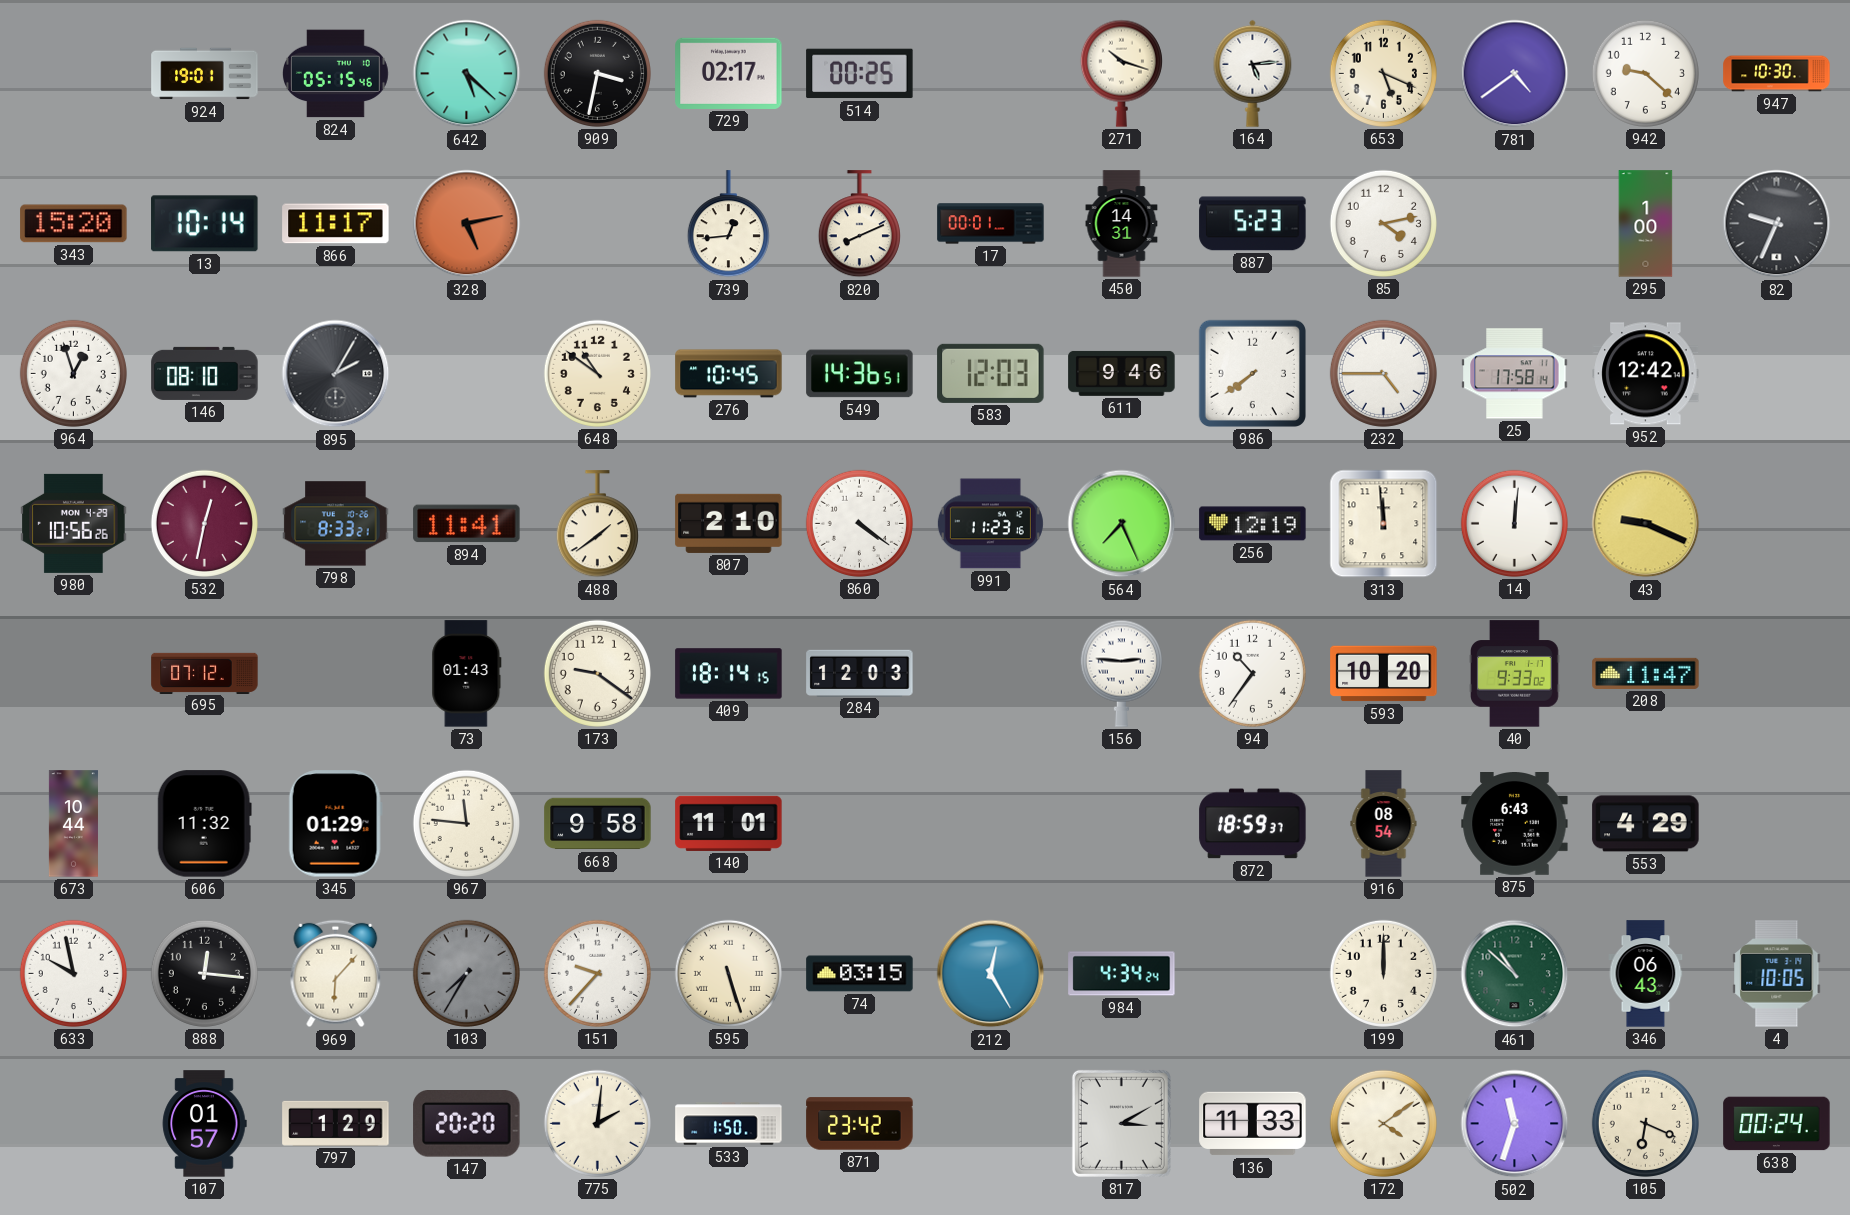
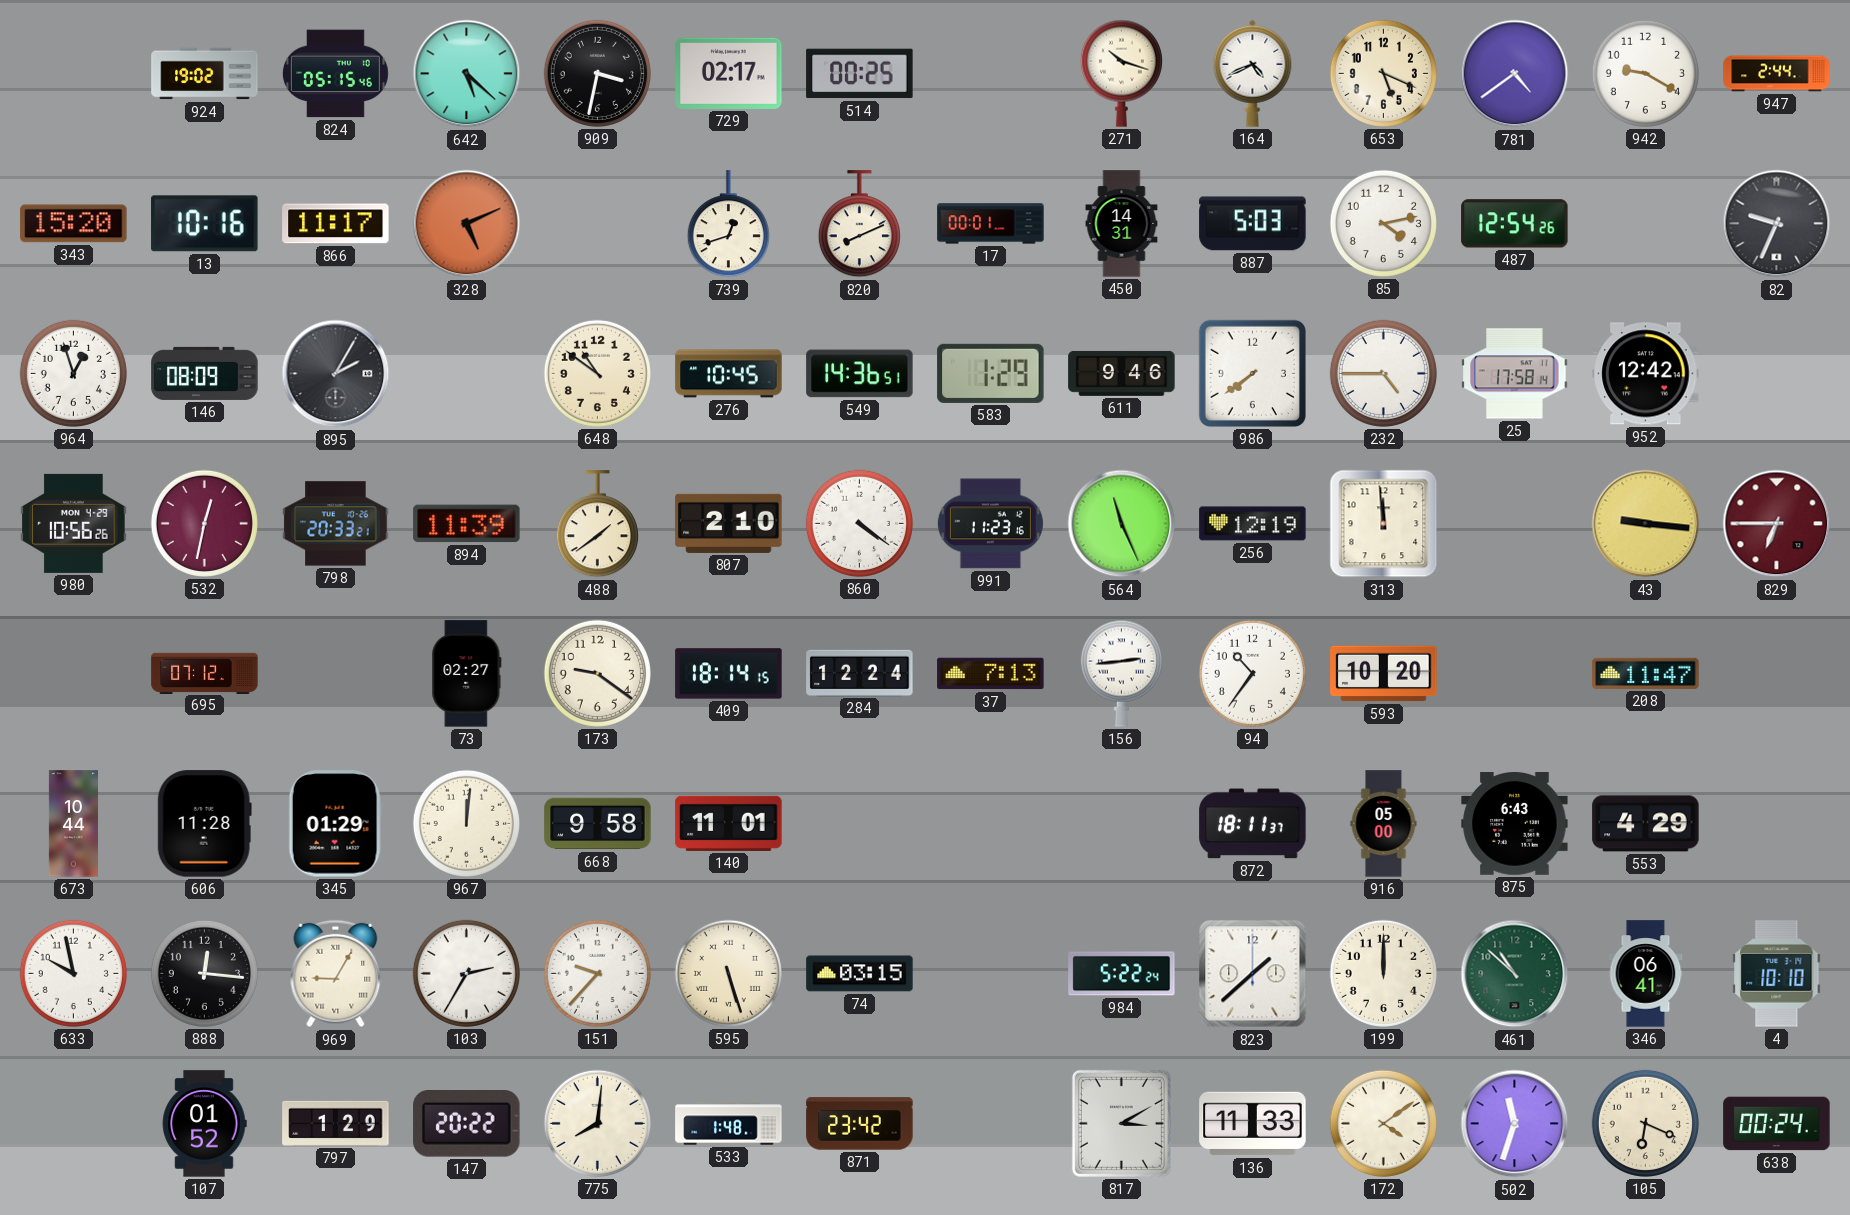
924: 19:01 -> 19:02 (205, 74)
164: 5:14 -> 4:41 (1253, 73)
942: 9:22 -> 9:20 (1645, 73)
947: 10:30 -> 2:44 (1777, 74)
13: 10:14 -> 10:16 (205, 224)
328: 5:13 -> 5:11 (467, 224)
739: 12:44 -> 12:42 (728, 224)
887: 5:23 -> 5:03 (1253, 224)
487: none -> 12:54 (1515, 224)
295: 1:00 -> none (1646, 224)
146: 08:10 -> 08:09 (205, 373)
583: 12:03 -> 1:29 (991, 373)
798: 8:33 -> 20:33 (336, 524)
894: 11:41 -> 11:39 (467, 524)
564: 7:26 -> 11:26 (1122, 524)
14: 12:01 -> none (1514, 523)
43: 9:19 -> 9:16 (1646, 524)
829: none -> 6:45 (1777, 524)
73: 01:43 -> 02:27 (467, 674)
284: 12:03 -> 12:24 (860, 673)
37: none -> 7:13 (991, 674)
156: 2:46 -> 2:44 (1121, 673)
40: 9:33 -> none (1515, 674)
606: 11:32 -> 11:28 (204, 824)
967: 11:46 -> 12:01 (466, 823)
872: 18:59 -> 18:11 (1253, 824)
916: 08:54 -> 05:00 (1384, 824)
969: 6:07 -> 9:05 (336, 974)
103: 7:35 -> 2:35 (466, 973)
103 dial: grey -> white (466, 973)
212: 12:25 -> none (991, 974)
984: 4:34 -> 5:22 (1122, 974)
823: none -> 1:38 (1253, 974)
346: 06:43 -> 06:41 (1646, 974)
4: 10:05 -> 10:10 (1777, 974)
107: 01:57 -> 01:52 (204, 1124)
147: 20:20 -> 20:22 (467, 1124)
775: 2:01 -> 8:01 (597, 1123)
533: 1:50 -> 1:48 (729, 1124)
